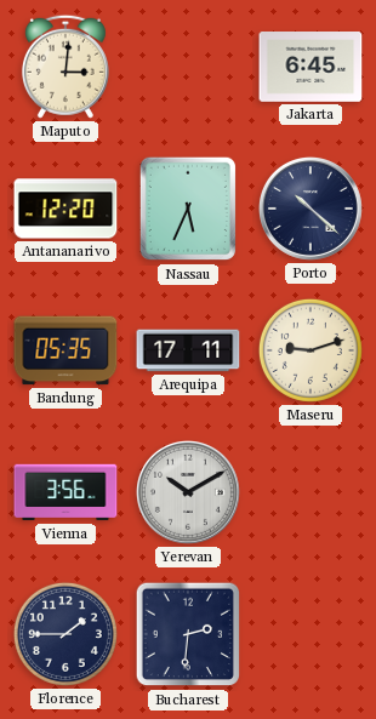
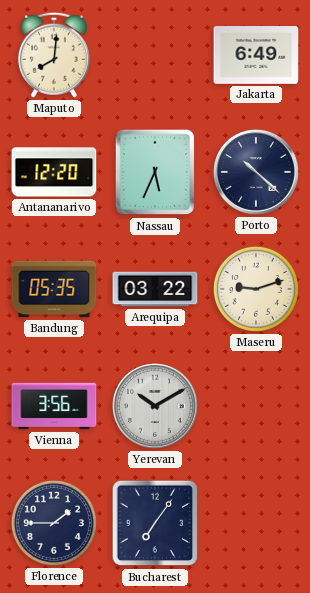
Maputo: 3:01 -> 8:01 (54, 55)
Jakarta: 6:45 -> 6:49 (256, 55)
Arequipa: 17:11 -> 03:22 (155, 289)
Bucharest: 2:31 -> 7:06 (155, 523)
